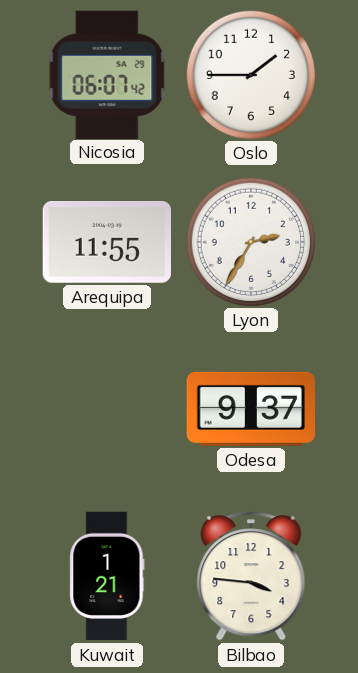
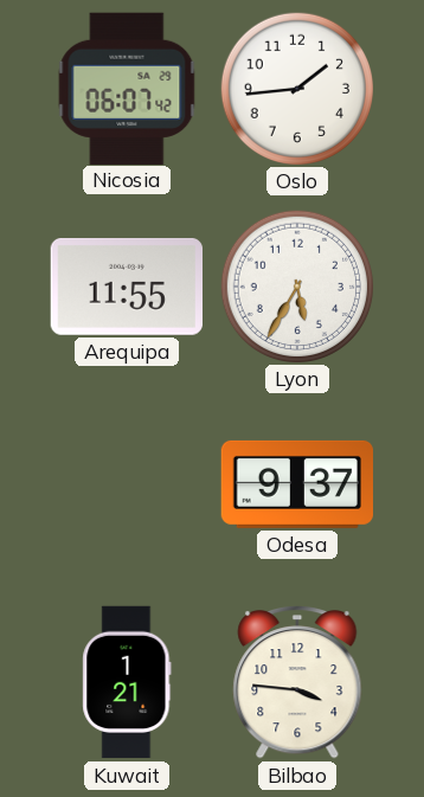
Oslo: 1:45 -> 1:44 (296, 88)
Lyon: 2:35 -> 5:35 (296, 285)
